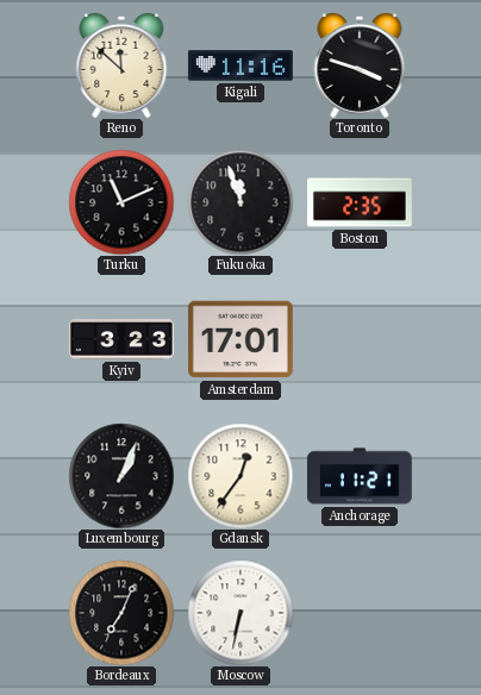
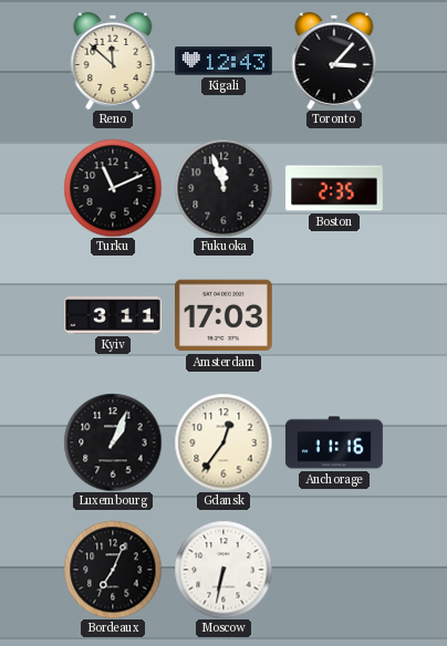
Kigali: 11:16 -> 12:43 (224, 61)
Toronto: 3:48 -> 3:07 (334, 61)
Kyiv: 3:23 -> 3:11 (114, 315)
Amsterdam: 17:01 -> 17:03 (224, 315)
Anchorage: 11:21 -> 11:16 (334, 442)
